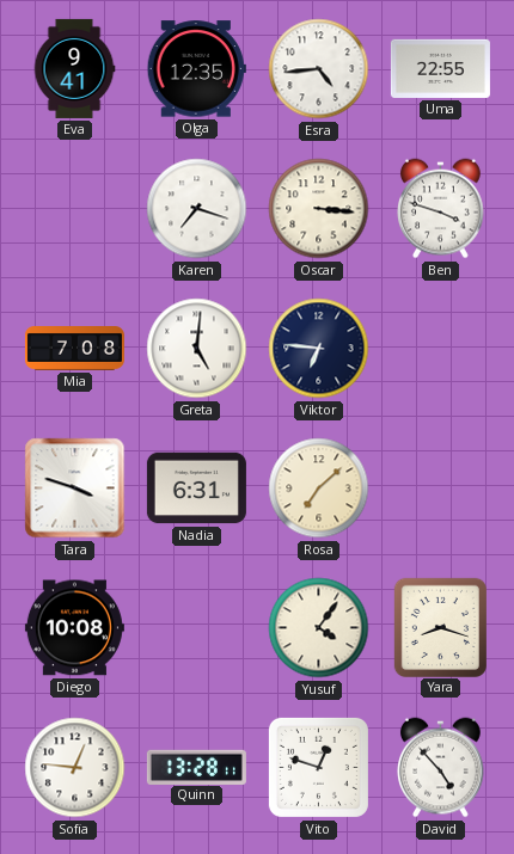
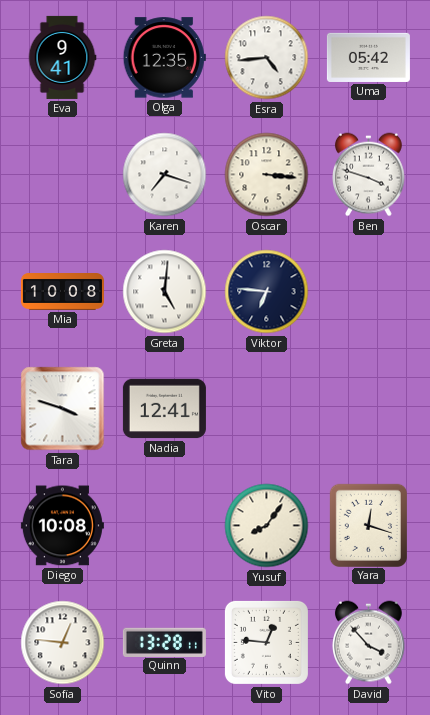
Uma: 22:55 -> 05:42 (368, 57)
Mia: 7:08 -> 10:08 (62, 292)
Nadia: 6:31 -> 12:41 (164, 409)
Rosa: 7:08 -> none (319, 489)
Yusuf: 4:06 -> 8:06 (267, 526)
Yara: 8:18 -> 12:18 (368, 525)
Vito: 12:48 -> 12:46 (266, 642)
David: 4:53 -> 3:53 (369, 643)
